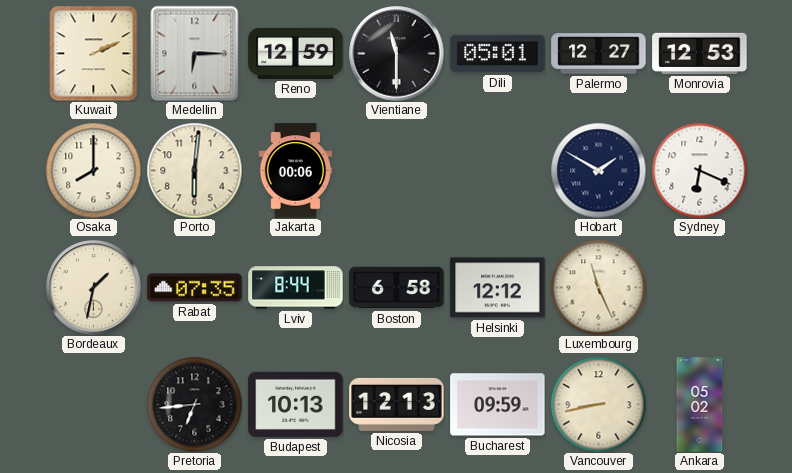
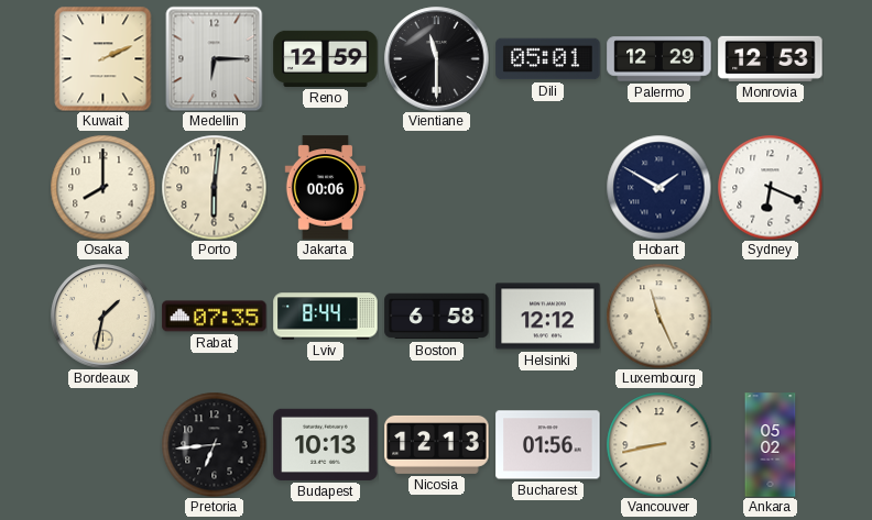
Palermo: 12:27 -> 12:29 (660, 59)
Bucharest: 09:59 -> 01:56 (548, 445)
